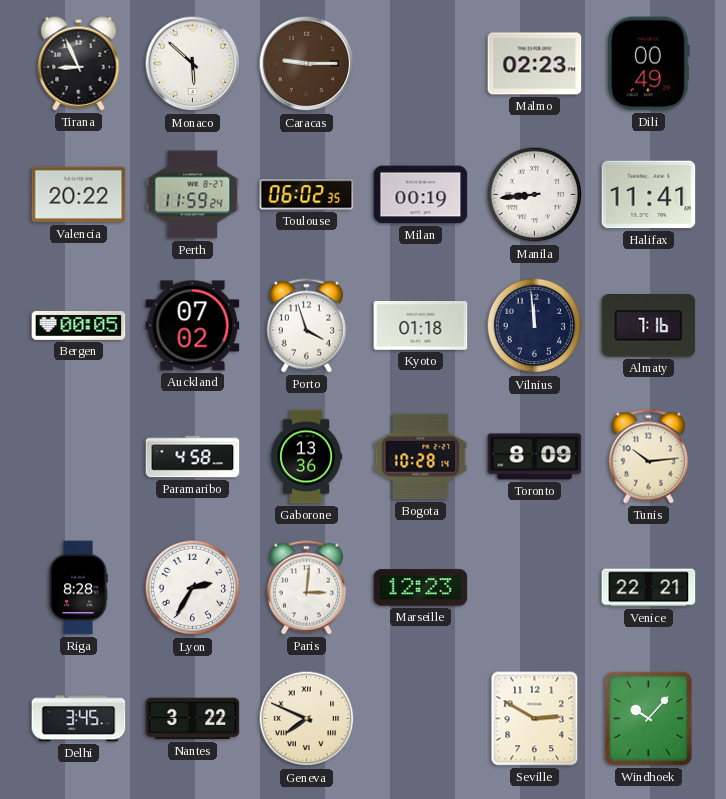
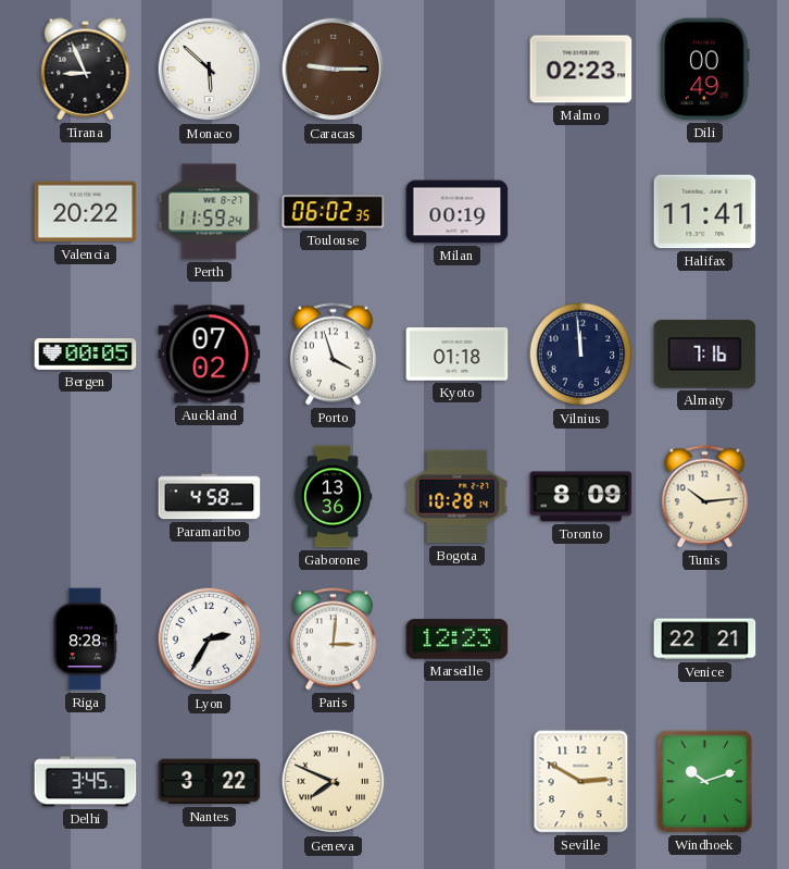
Manila: 8:44 -> none (535, 195)
Windhoek: 10:07 -> 10:12 (704, 781)
